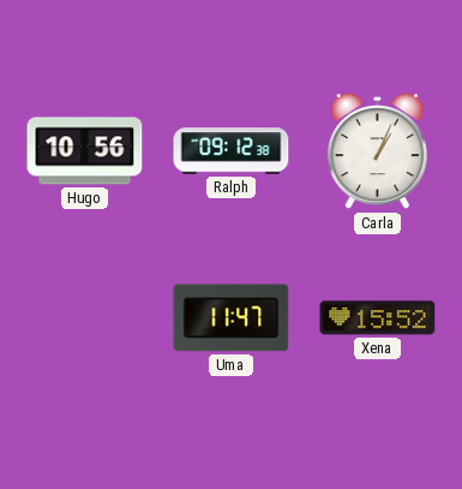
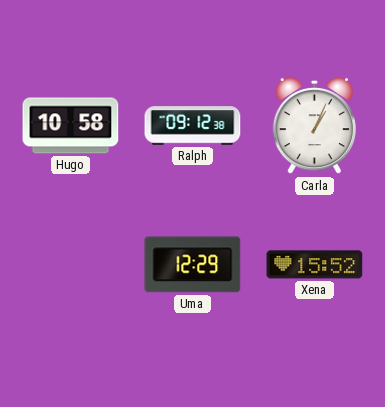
Hugo: 10:56 -> 10:58 (71, 126)
Uma: 11:47 -> 12:29 (193, 265)
